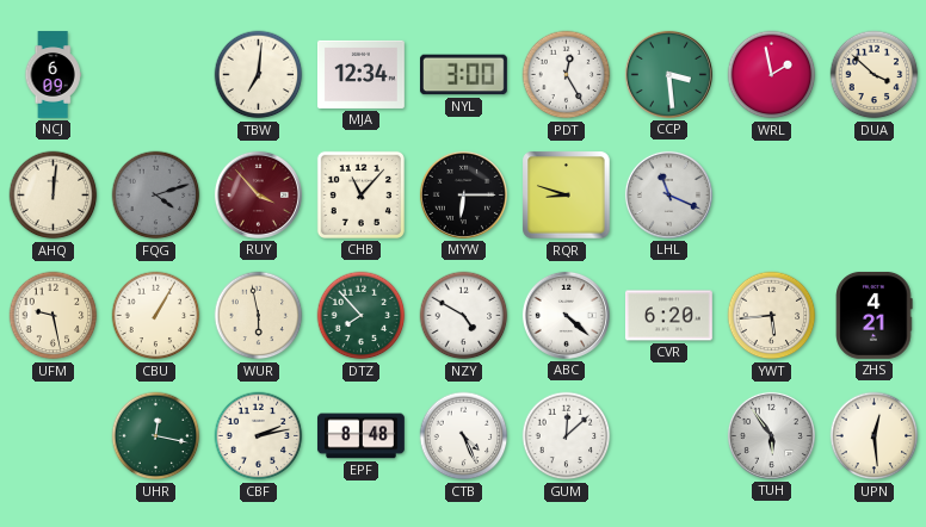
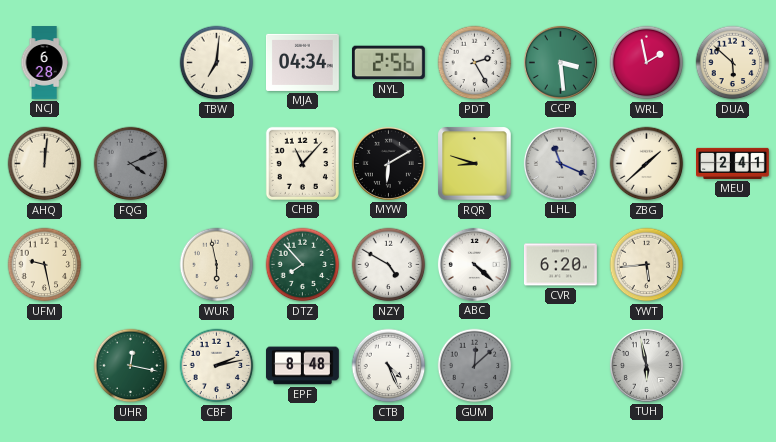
NCJ: 6:09 -> 6:28 (44, 63)
MJA: 12:34 -> 04:34 (303, 62)
NYL: 3:00 -> 2:56 (388, 63)
PDT: 12:25 -> 2:25 (475, 63)
DUA: 3:52 -> 5:52 (733, 63)
FQG: 4:12 -> 4:11 (131, 164)
RUY: 3:53 -> none (258, 194)
MYW: 6:15 -> 6:10 (388, 163)
ZBG: none -> 1:38 (647, 164)
MEU: none -> 2:41 (733, 163)
CBU: 1:05 -> none (156, 316)
ZHS: 4:21 -> none (875, 315)
GUM dial: white -> grey (475, 366)
TUH: 5:54 -> 5:58 (646, 365)
UPN: 12:29 -> none (875, 436)
